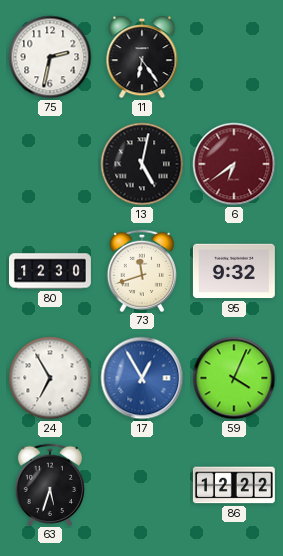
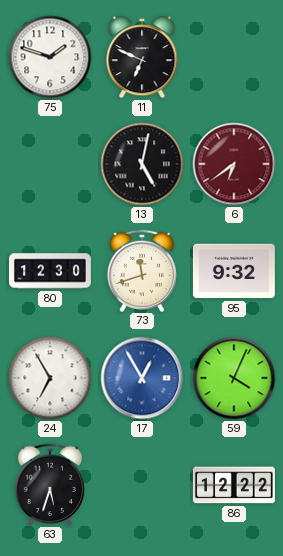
75: 2:32 -> 1:48 (50, 57)
11: 6:24 -> 6:49 (142, 57)
